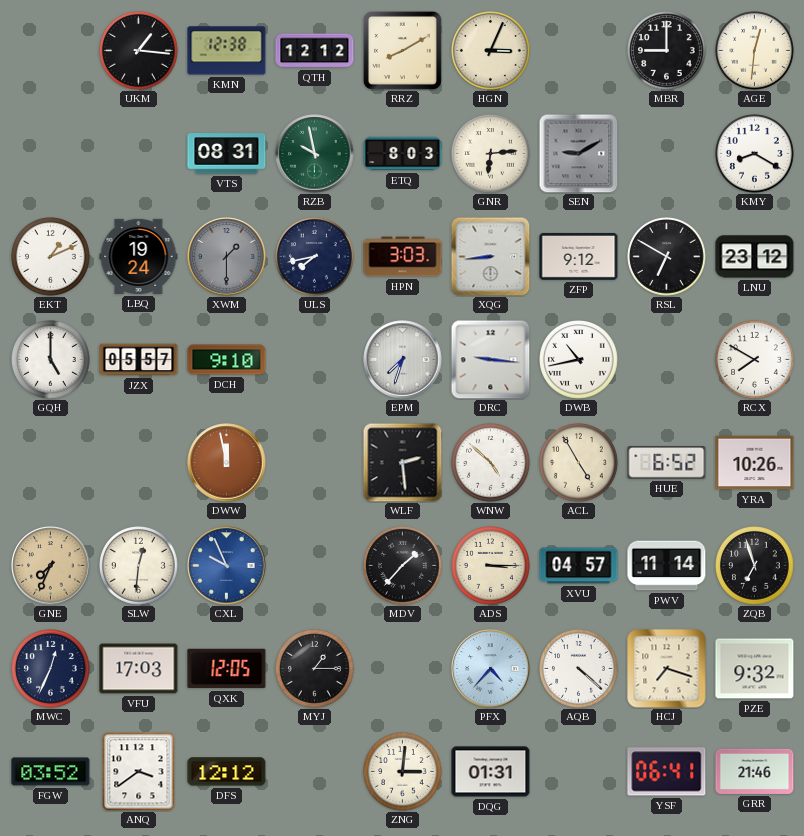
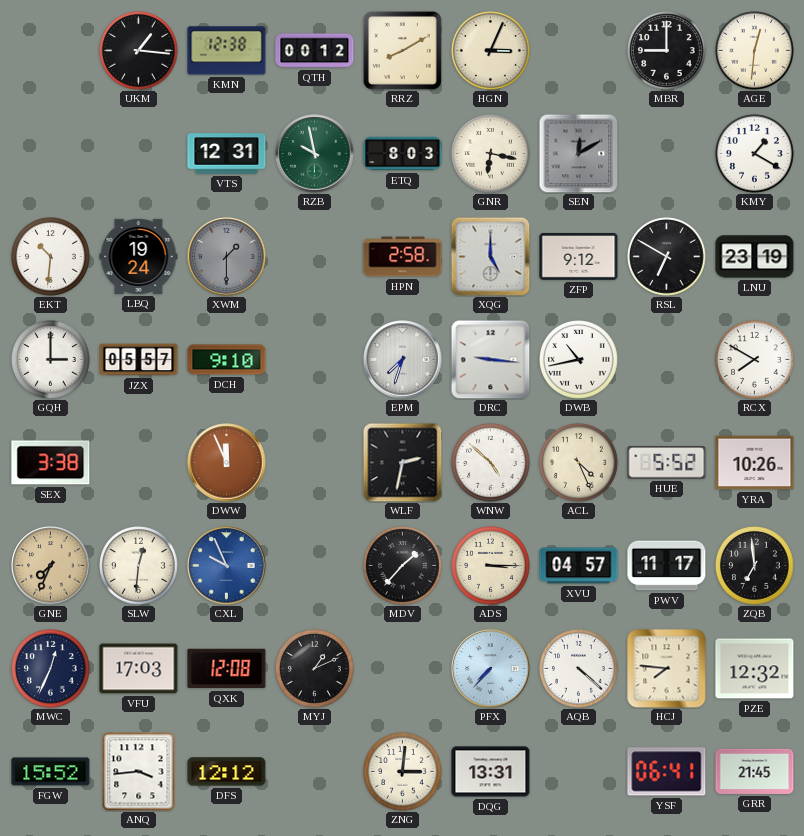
QTH: 12:12 -> 00:12 (315, 51)
VTS: 08:31 -> 12:31 (227, 154)
GNR: 6:14 -> 6:17 (491, 154)
SEN: 9:10 -> 12:10 (578, 153)
KMY: 8:20 -> 1:20 (755, 154)
EKT: 1:11 -> 10:31 (51, 257)
ULS: 7:43 -> none (315, 257)
HPN: 3:03 -> 2:58 (403, 257)
XQG: 8:44 -> 5:00 (490, 256)
LNU: 23:12 -> 23:19 (755, 257)
GQH: 5:00 -> 3:00 (51, 360)
SEX: none -> 3:38 (51, 463)
DWW: 11:58 -> 11:56 (227, 463)
WLF: 2:29 -> 2:32 (402, 462)
ACL: 4:55 -> 4:26 (579, 463)
HUE: 6:52 -> 5:52 (667, 463)
PWV: 11:14 -> 11:17 (667, 566)
ZQB: 6:57 -> 6:59 (755, 566)
QXK: 12:05 -> 12:08 (227, 669)
MYJ: 1:15 -> 1:11 (315, 669)
PFX: 4:37 -> 7:37 (491, 669)
HCJ: 7:18 -> 7:46 (667, 669)
PZE: 9:32 -> 12:32 (755, 669)
FGW: 03:52 -> 15:52 (51, 772)
ANQ: 3:39 -> 3:44 (139, 772)
DQG: 01:31 -> 13:31 (491, 772)
GRR: 21:46 -> 21:45 (755, 771)
